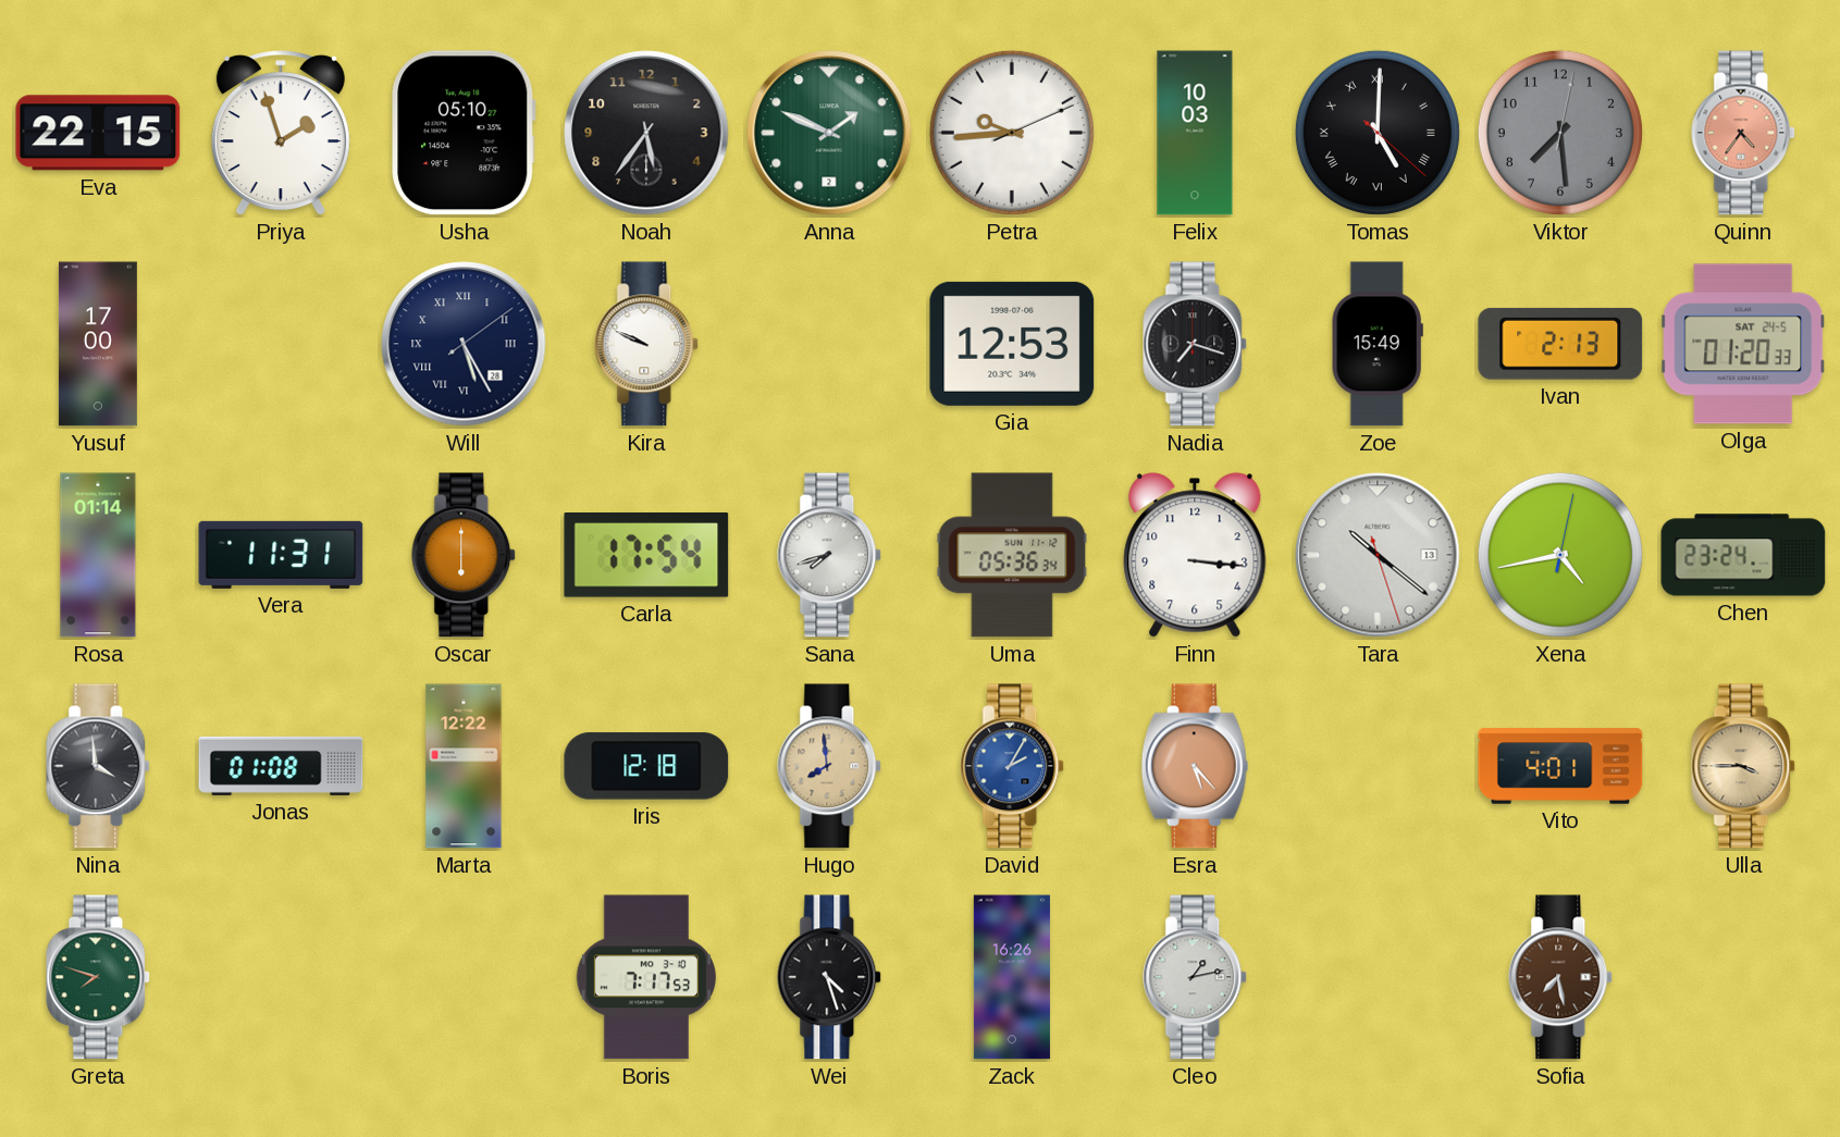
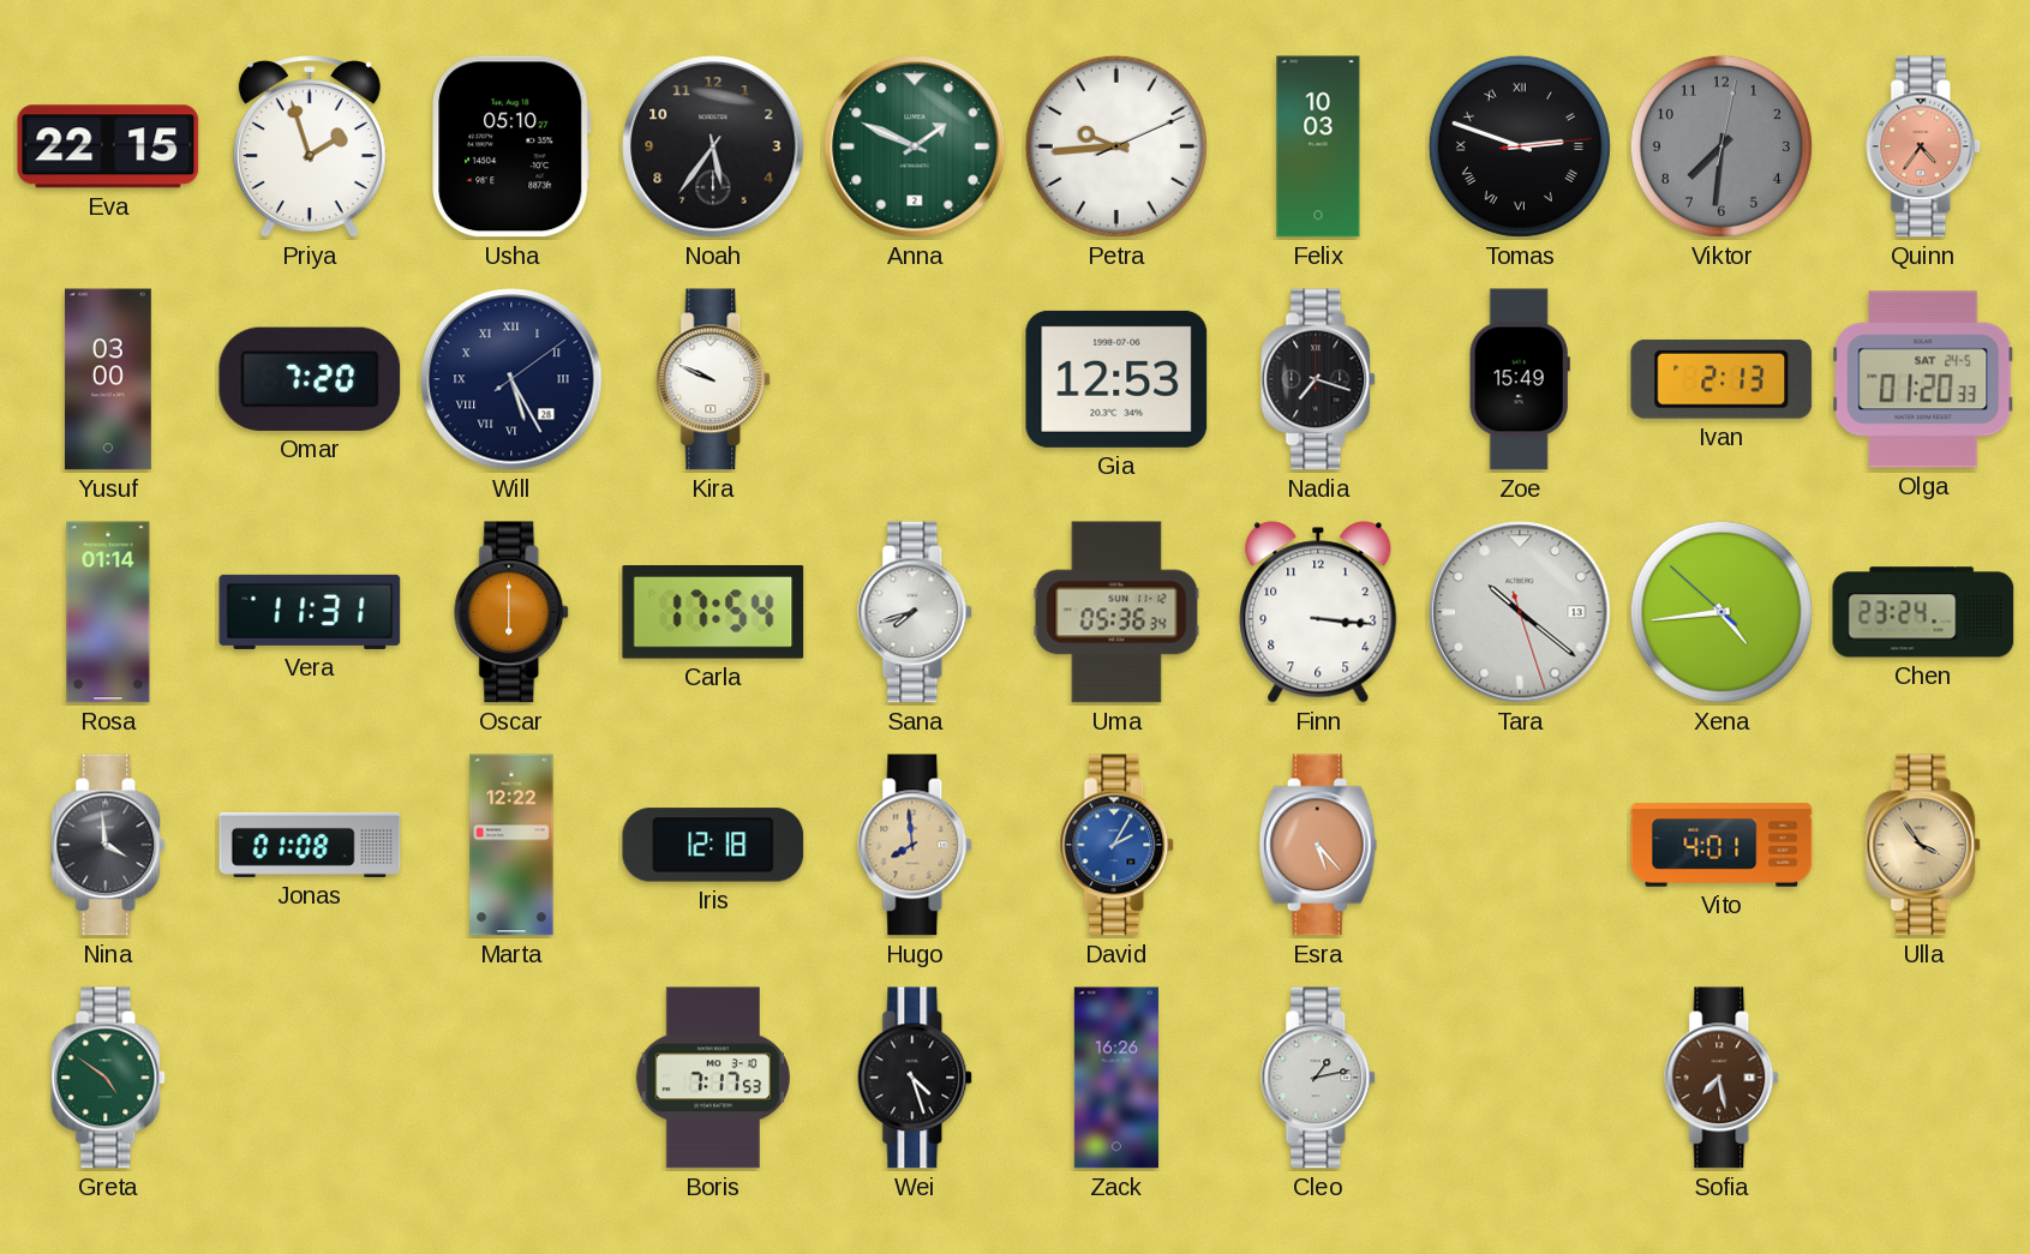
Tomas: 5:00 -> 2:48 (1520, 146)
Viktor: 7:29 -> 7:31 (1721, 146)
Yusuf: 17:00 -> 03:00 (108, 379)
Omar: none -> 7:20 (310, 379)
Xena: 4:43:02 -> 4:43:52 (1721, 612)
Ulla: 3:45 -> 3:54 (1924, 845)
Greta: 7:48 -> 4:51 (109, 1078)
